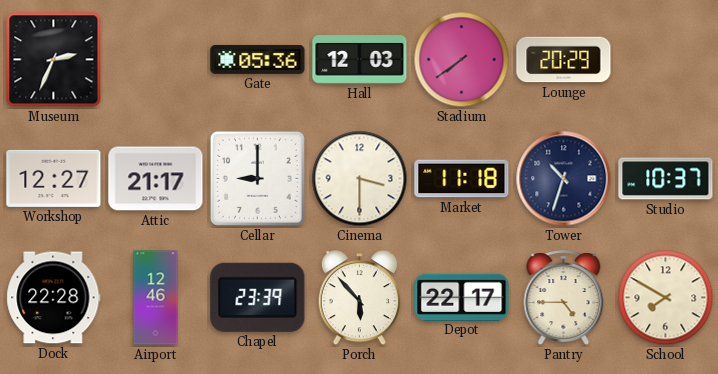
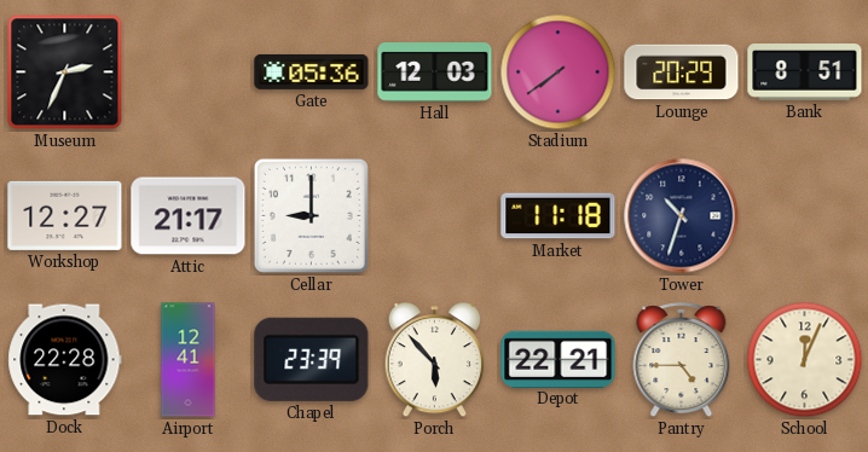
Bank: none -> 8:51 (805, 73)
Cinema: 3:30 -> none (360, 179)
Studio: 10:37 -> none (666, 179)
Airport: 12:46 -> 12:41 (189, 360)
Depot: 22:17 -> 22:21 (559, 359)
School: 7:50 -> 12:04 (805, 360)
